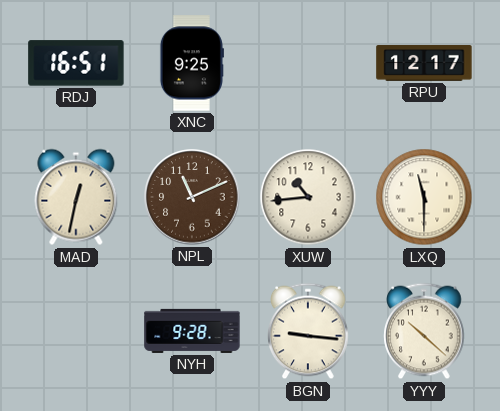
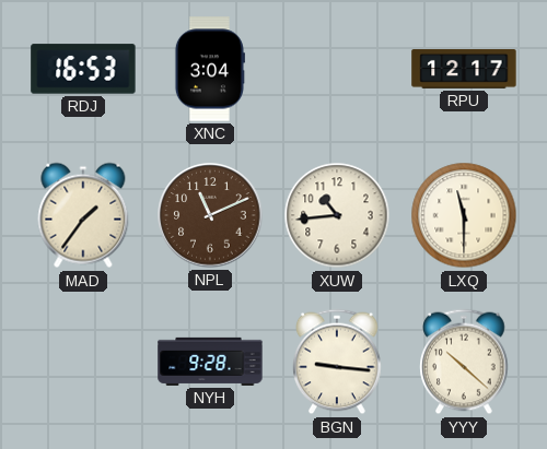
RDJ: 16:51 -> 16:53 (83, 69)
XNC: 9:25 -> 3:04 (209, 69)
MAD: 12:32 -> 1:36 (83, 215)
